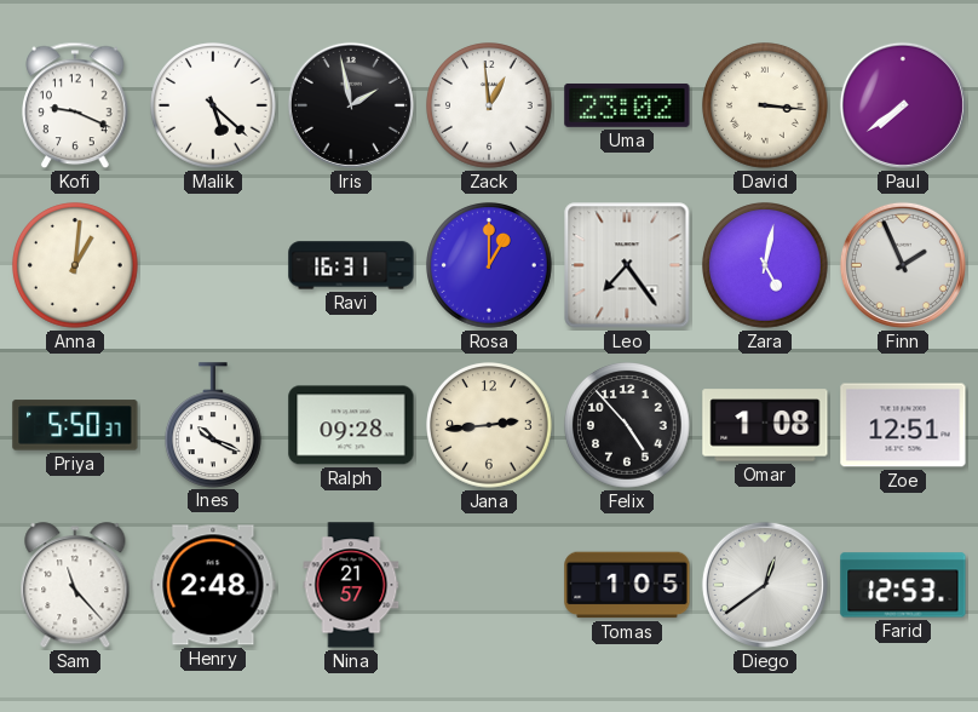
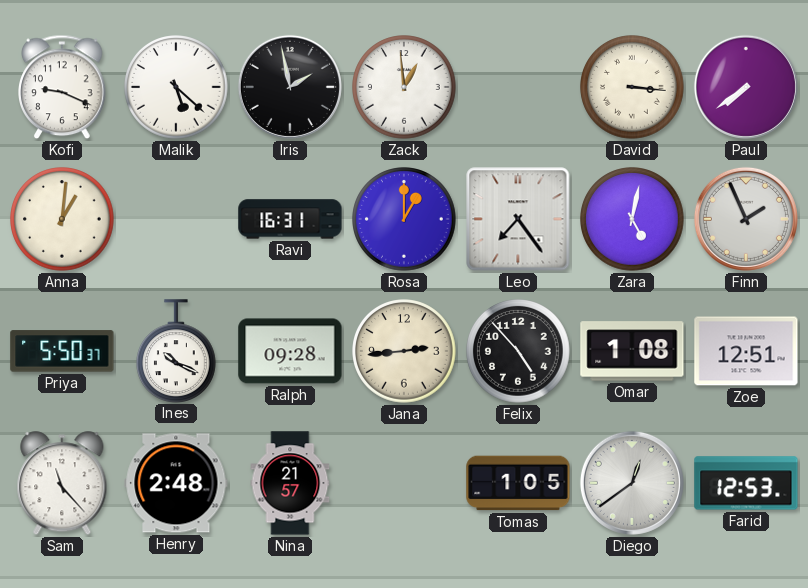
Uma: 23:02 -> none (627, 105)
